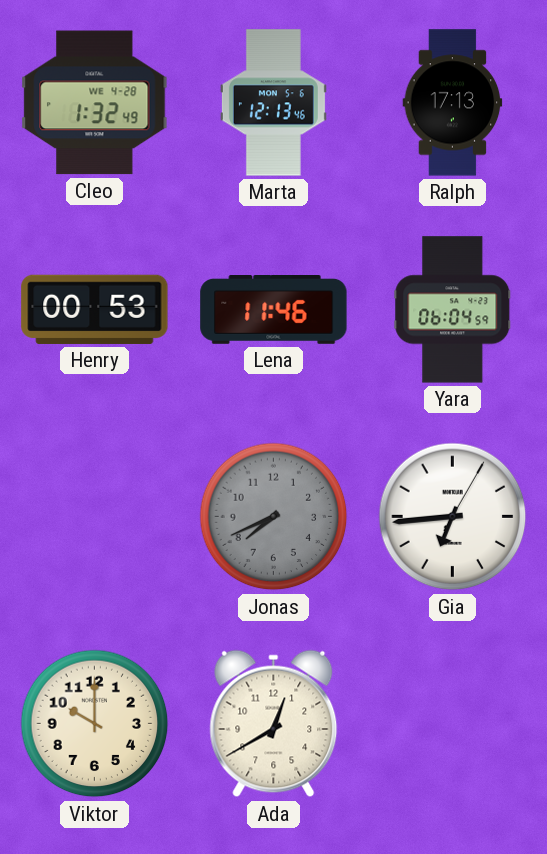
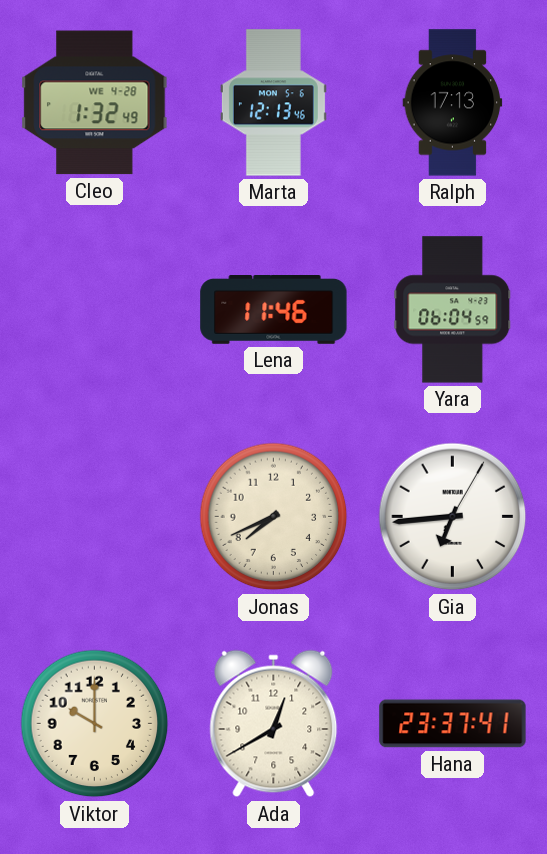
Henry: 00:53 -> none (95, 309)
Jonas dial: grey -> cream (274, 517)
Hana: none -> 23:37 (453, 724)
